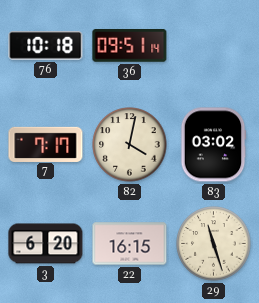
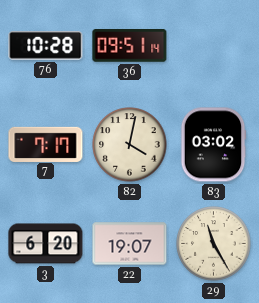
76: 10:18 -> 10:28 (46, 46)
22: 16:15 -> 19:07 (130, 244)
29: 11:27 -> 11:25 (214, 244)
